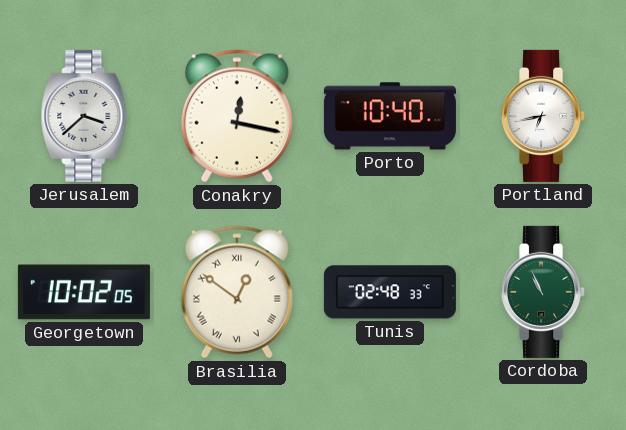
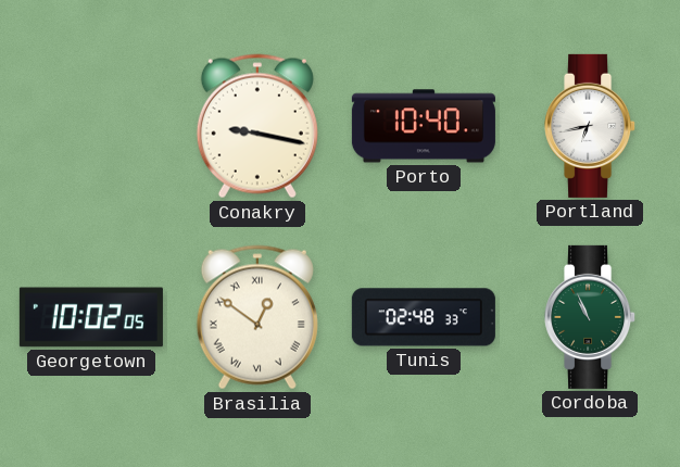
Jerusalem: 3:38 -> none (84, 116)
Conakry: 12:17 -> 9:17 (257, 126)
